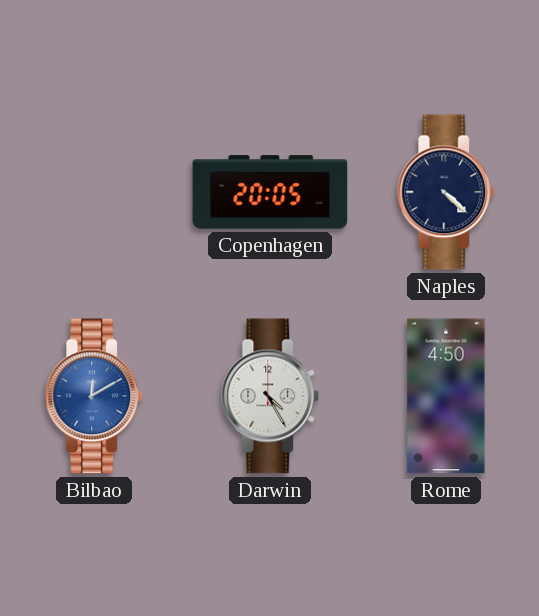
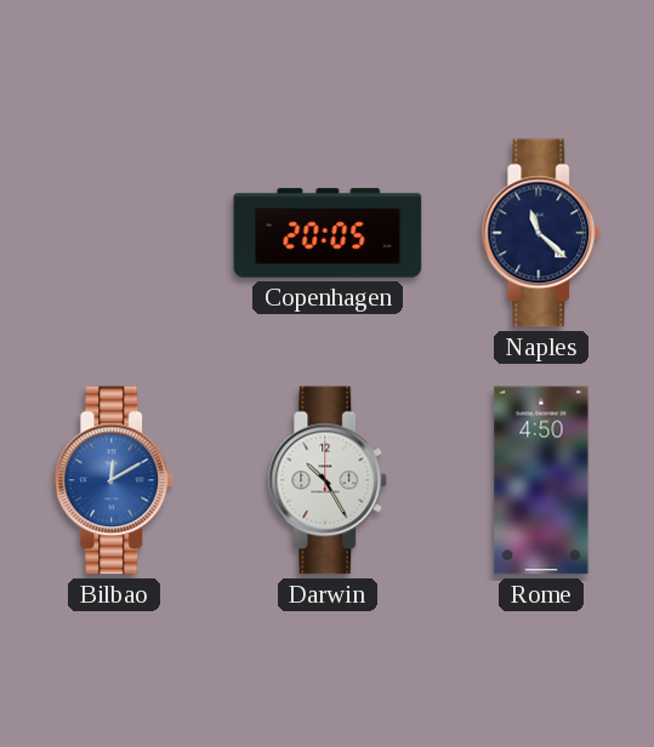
Naples: 4:22 -> 11:22 (541, 233)
Darwin: 4:25 -> 10:25 (328, 480)
